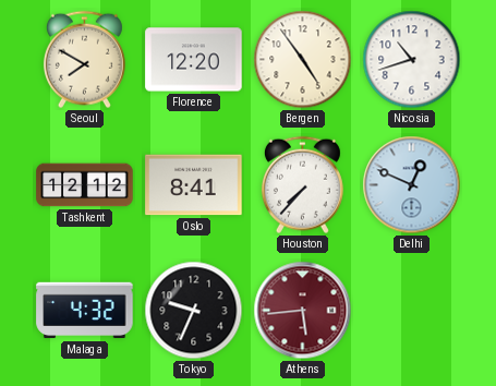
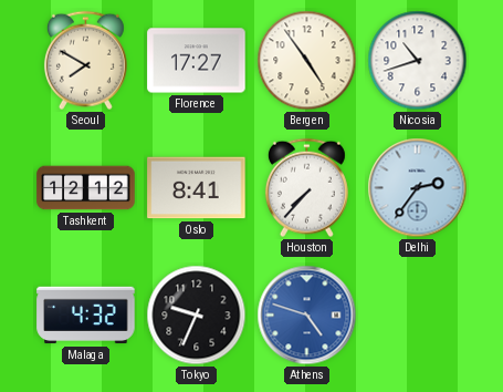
Florence: 12:20 -> 17:27 (197, 61)
Delhi: 12:49 -> 2:36 (418, 188)
Athens: 5:44 -> 4:48 (307, 316)
Athens dial: burgundy -> blue (307, 316)
